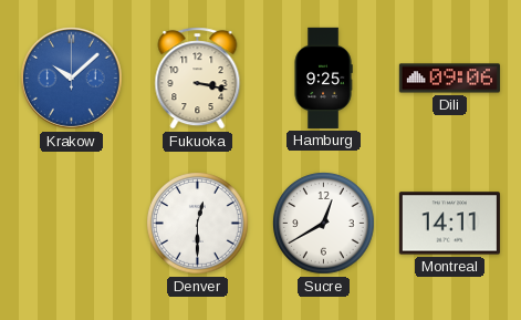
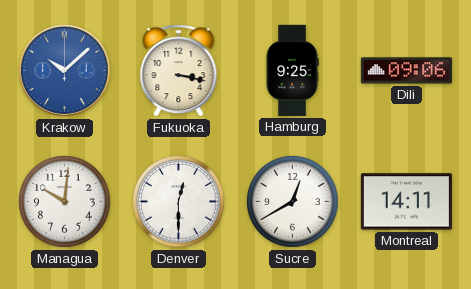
Managua: none -> 10:01 (65, 202)
